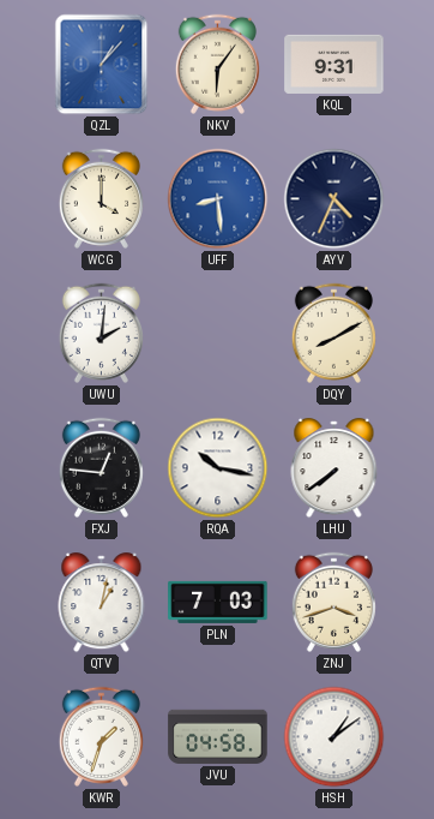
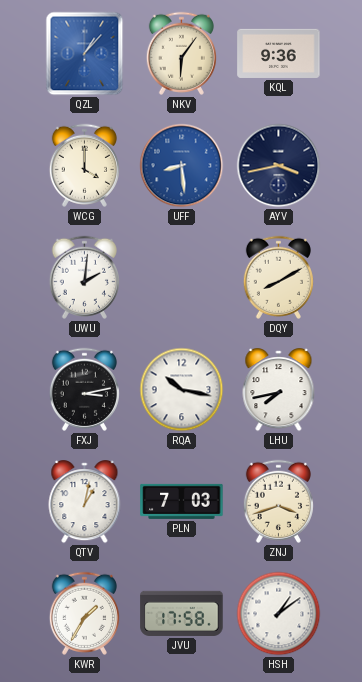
KQL: 9:31 -> 9:36 (279, 53)
AYV: 4:34 -> 3:43 (279, 166)
FXJ: 12:46 -> 3:13 (84, 389)
LHU: 7:39 -> 7:43 (279, 390)
KWR: 1:33 -> 1:35 (84, 613)
JVU: 04:58 -> 17:58 (182, 613)
